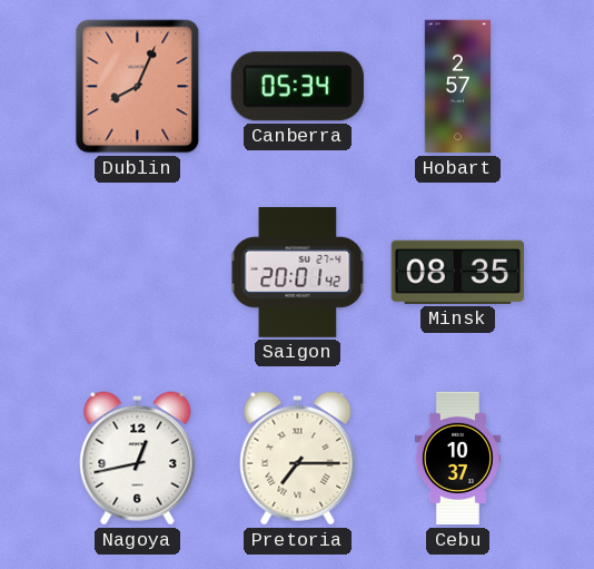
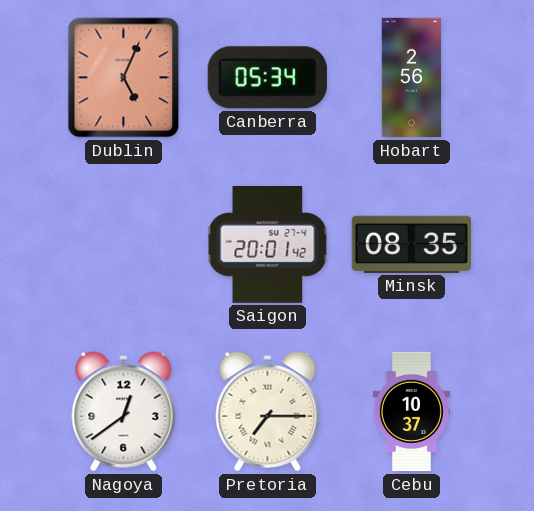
Dublin: 8:04 -> 5:04 (124, 78)
Hobart: 2:57 -> 2:56 (412, 78)
Nagoya: 12:43 -> 12:39 (124, 412)
